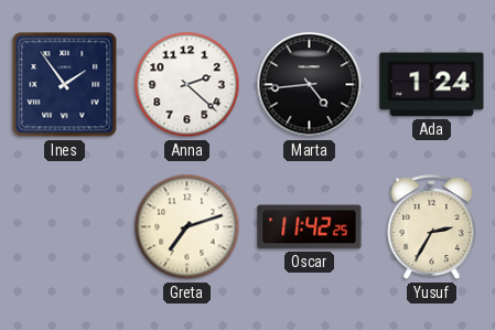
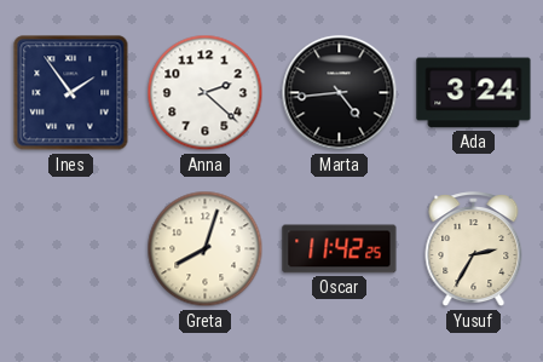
Ada: 1:24 -> 3:24 (474, 93)
Greta: 7:12 -> 8:03 (206, 249)
